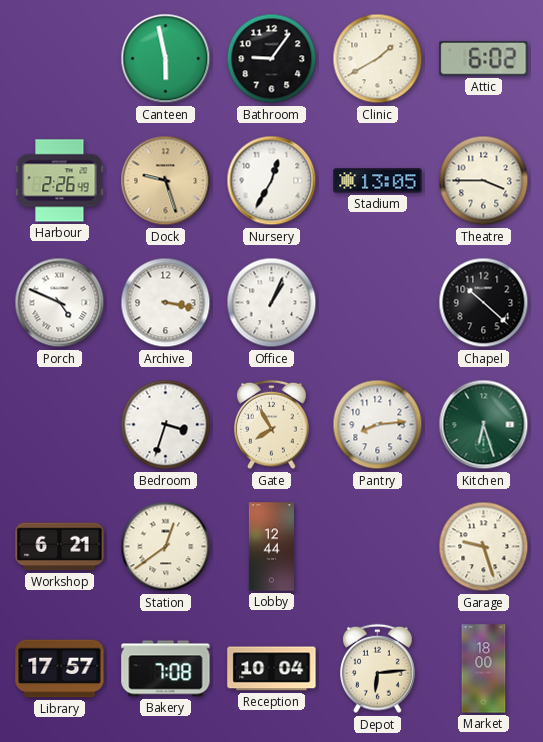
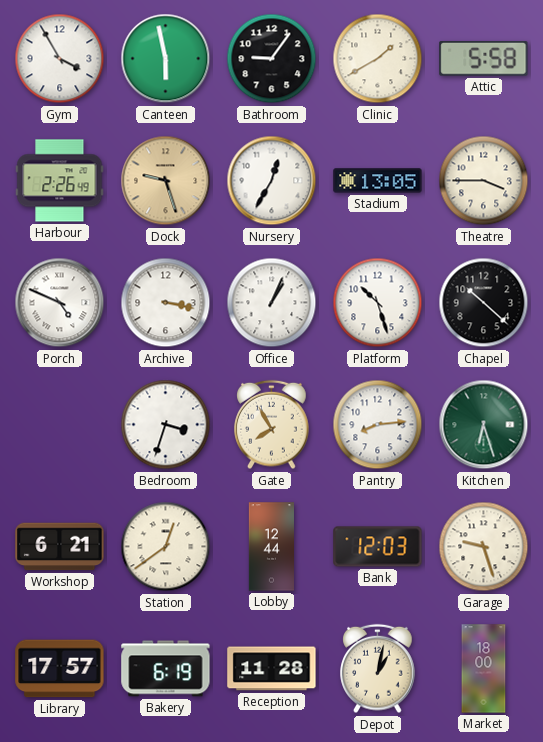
Gym: none -> 3:55 (60, 59)
Attic: 6:02 -> 5:58 (484, 59)
Platform: none -> 10:27 (378, 303)
Bank: none -> 12:03 (378, 547)
Bakery: 7:08 -> 6:19 (166, 669)
Reception: 10:04 -> 11:28 (272, 669)
Depot: 6:14 -> 1:02 (378, 669)
